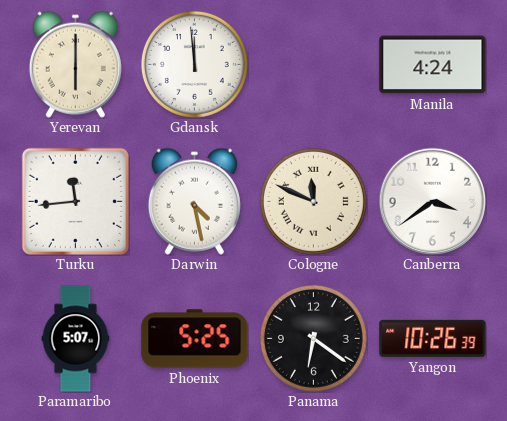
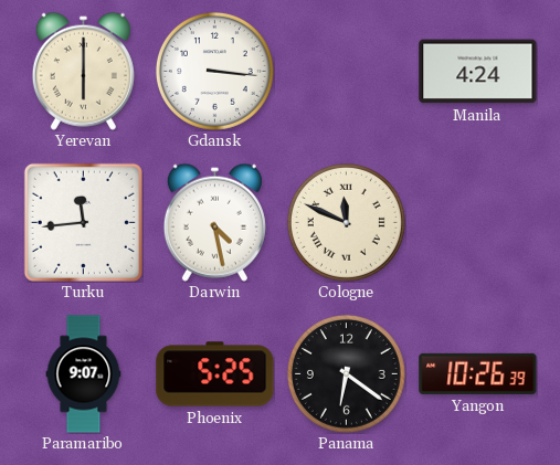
Gdansk: 11:59 -> 3:16 (214, 71)
Canberra: 3:39 -> none (432, 201)
Paramaribo: 5:07 -> 9:07 (84, 374)
